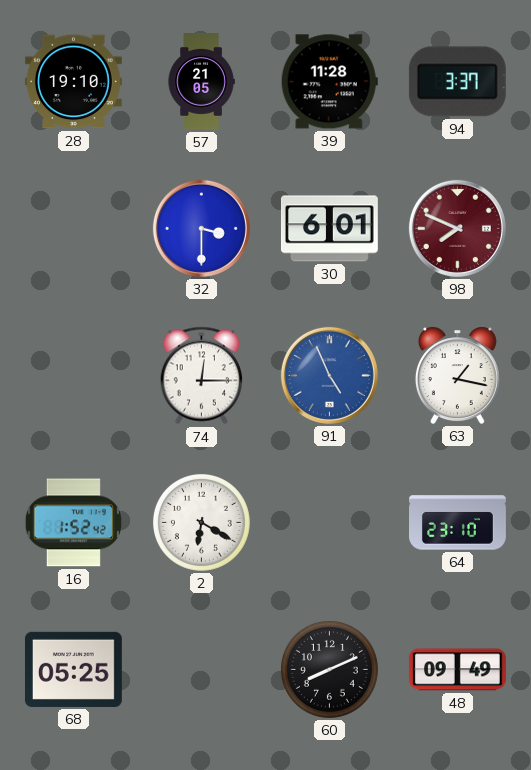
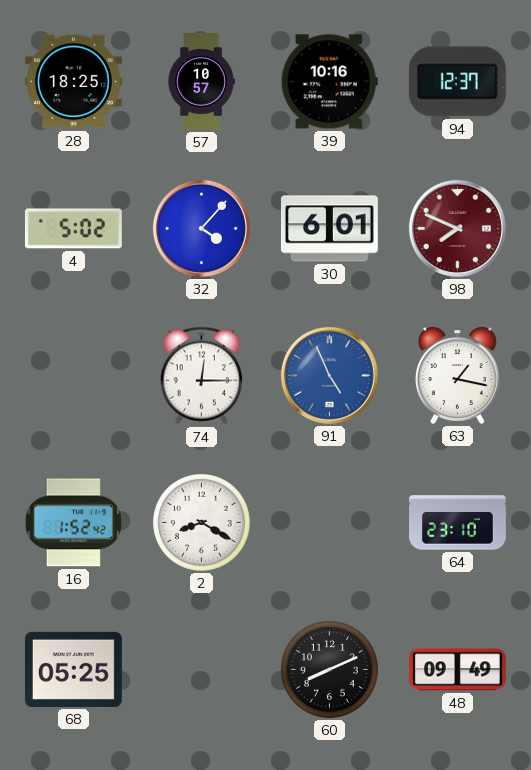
28: 19:10 -> 18:25 (73, 82)
57: 21:05 -> 10:57 (201, 82)
39: 11:28 -> 10:16 (329, 82)
94: 3:37 -> 12:37 (457, 82)
4: none -> 5:02 (73, 229)
32: 3:30 -> 4:07 (201, 228)
2: 6:20 -> 8:20 (201, 522)
